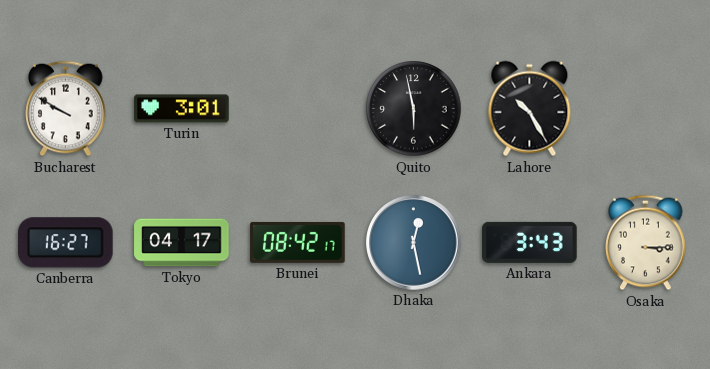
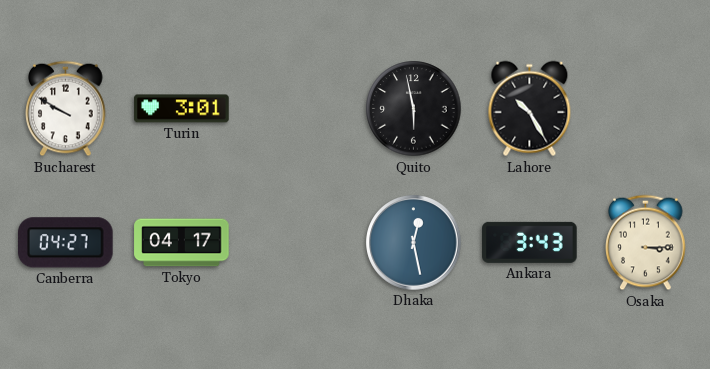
Canberra: 16:27 -> 04:27 (66, 243)
Brunei: 08:42 -> none (298, 242)
